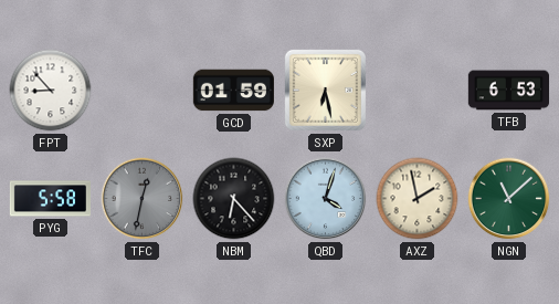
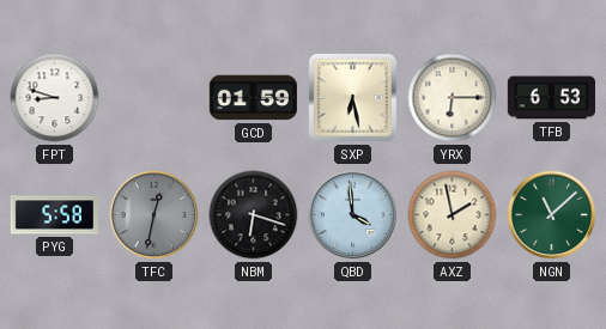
FPT: 8:53 -> 8:48 (55, 98)
YRX: none -> 6:15 (453, 98)
NBM: 6:23 -> 6:18 (254, 215)
QBD: 4:03 -> 3:59 (353, 215)
